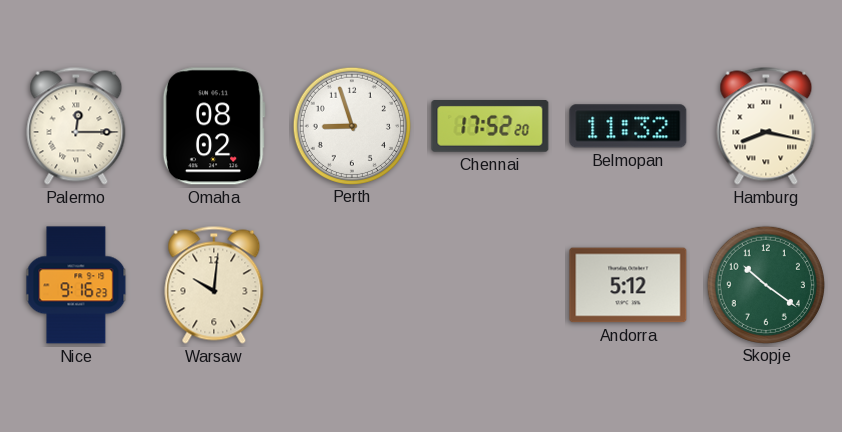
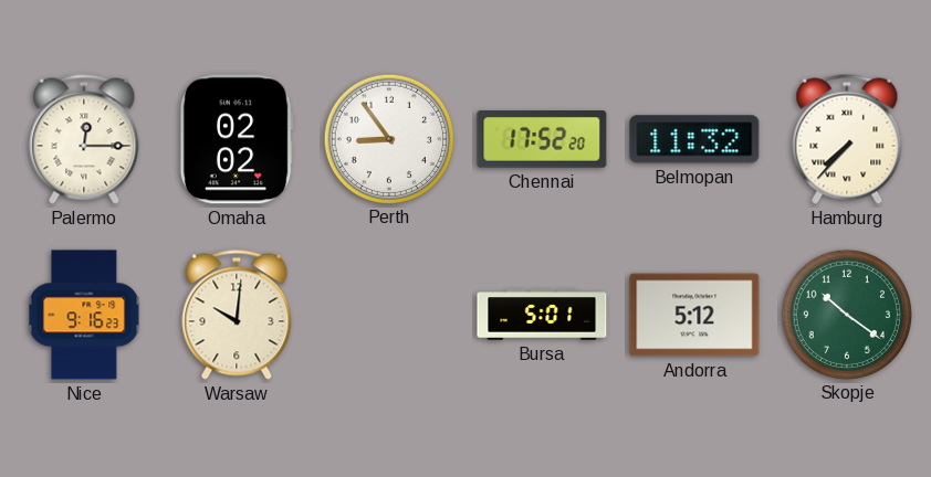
Omaha: 08:02 -> 02:02 (237, 139)
Perth: 8:57 -> 8:54 (388, 138)
Hamburg: 8:17 -> 7:37 (847, 139)
Bursa: none -> 5:01 (542, 315)
